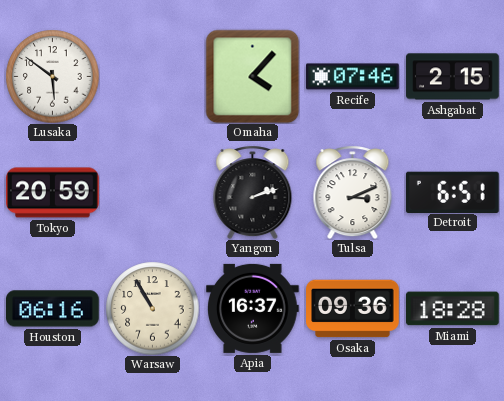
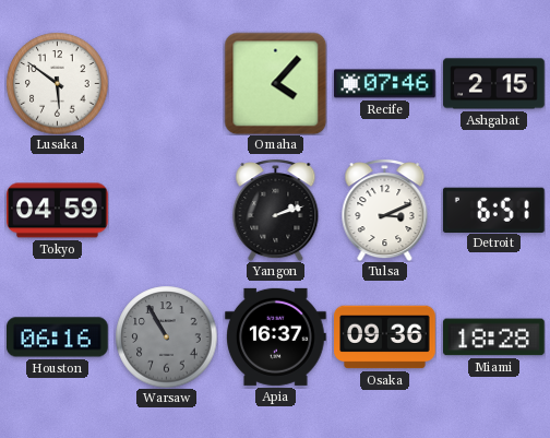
Tokyo: 20:59 -> 04:59 (58, 211)
Warsaw dial: cream -> grey (166, 336)
